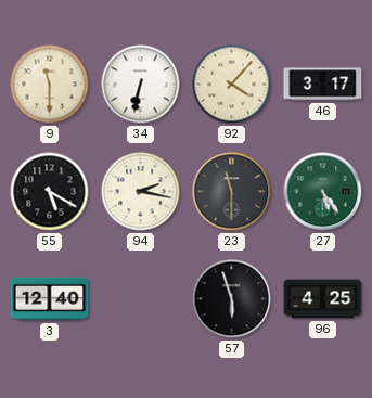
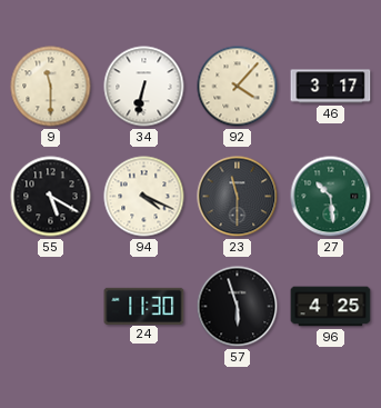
94: 2:17 -> 4:19 (144, 197)
27: 5:24 -> 10:29 (331, 197)
3: 12:40 -> none (50, 299)
24: none -> 11:30 (144, 306)
